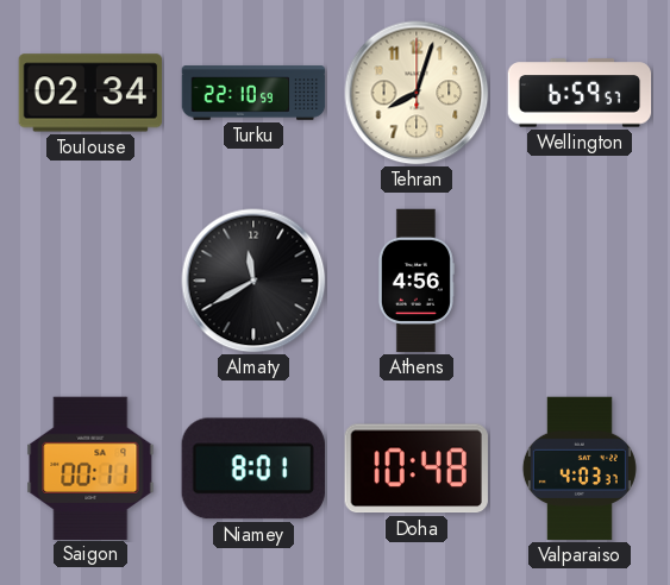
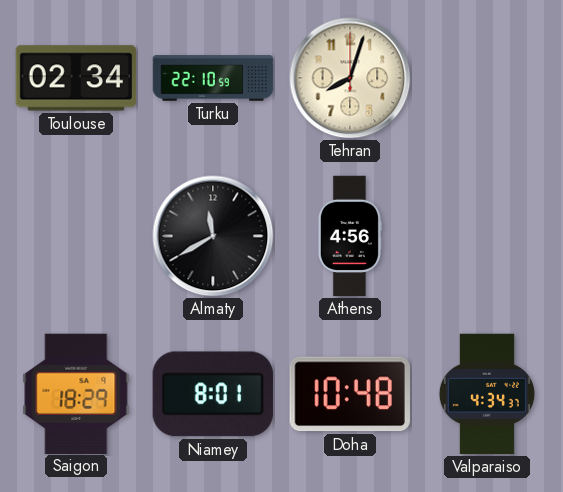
Wellington: 6:59 -> none (580, 93)
Saigon: 00:11 -> 18:29 (76, 393)
Valparaiso: 4:03 -> 4:34 (487, 394)
